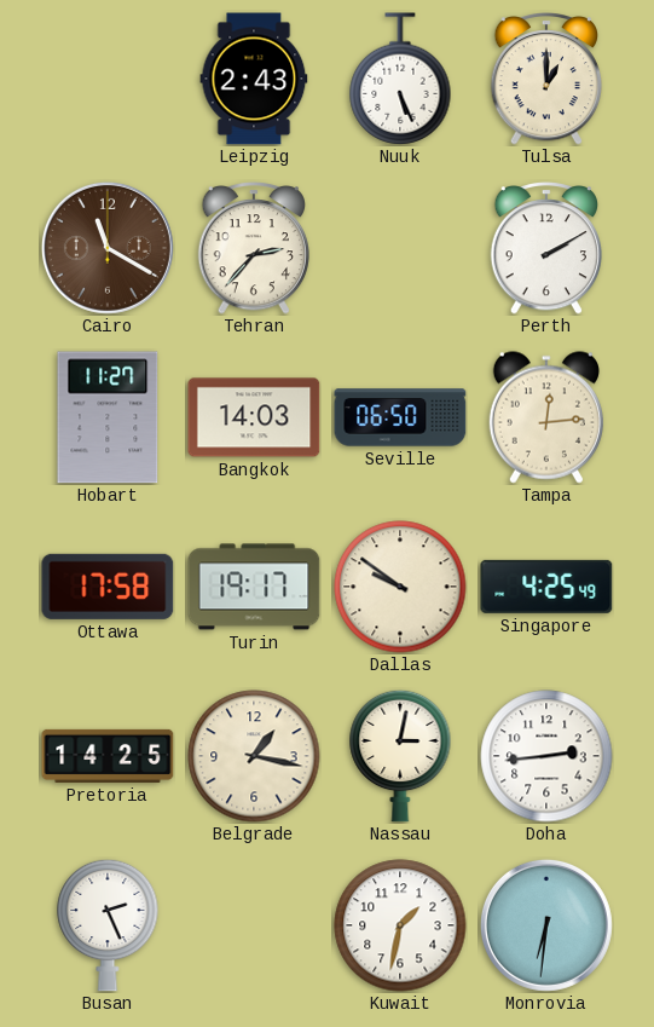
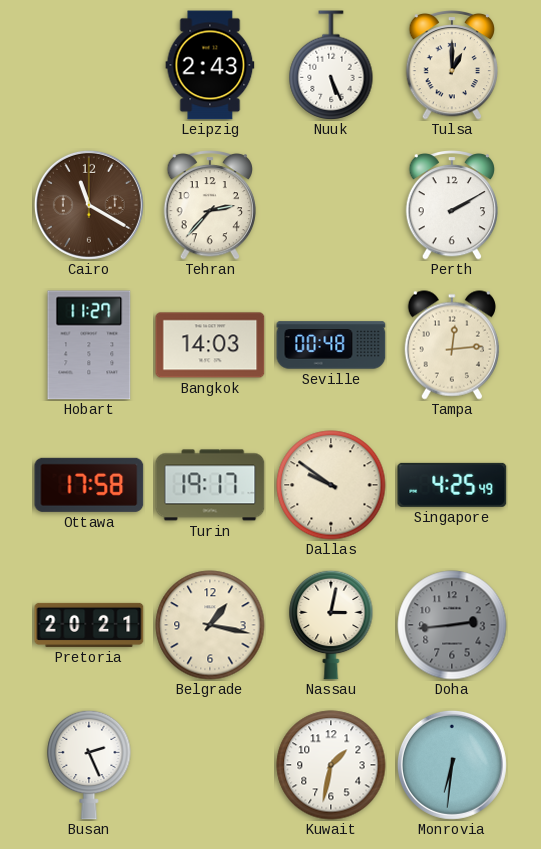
Seville: 06:50 -> 00:48 (331, 345)
Pretoria: 14:25 -> 20:21 (89, 625)
Doha dial: white -> grey (452, 625)
